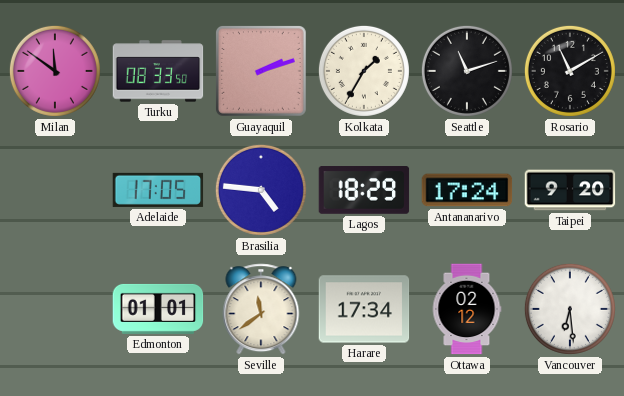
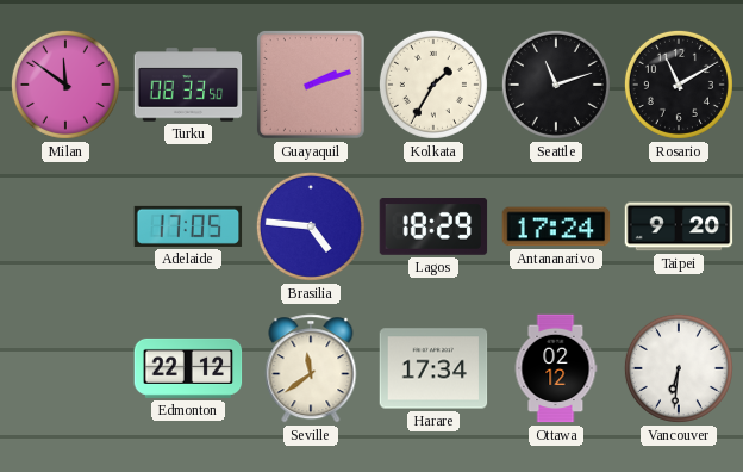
Edmonton: 01:01 -> 22:12 (188, 368)
Vancouver: 6:29 -> 6:31 (679, 368)
